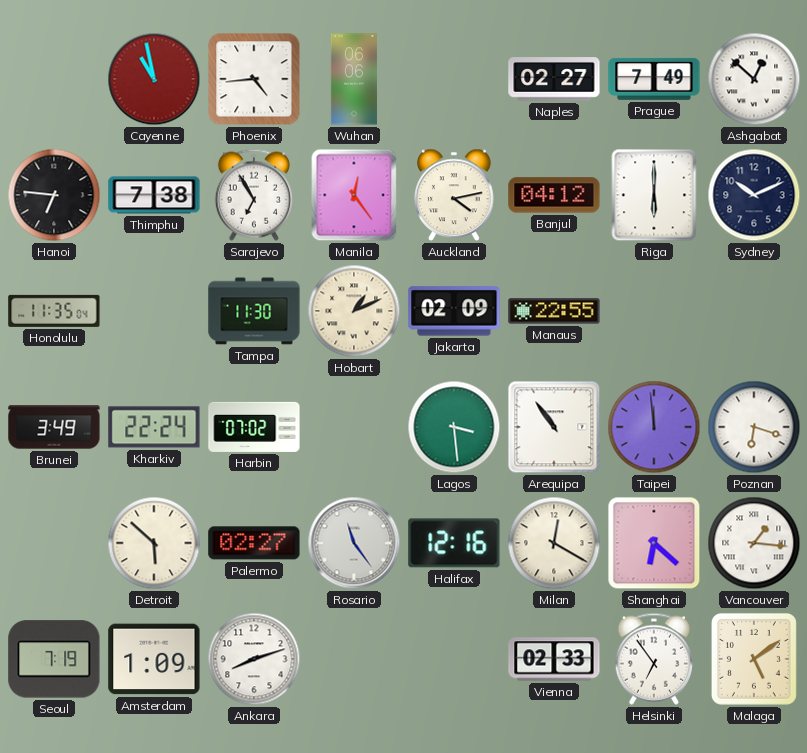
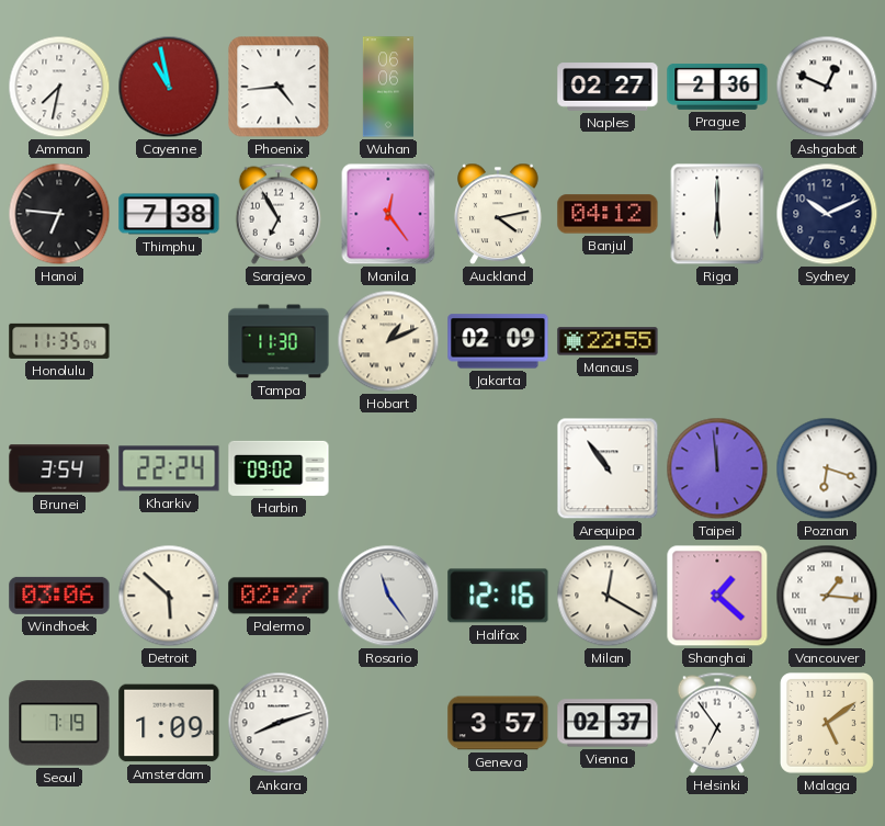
Amman: none -> 7:32 (59, 87)
Prague: 7:49 -> 2:36 (717, 87)
Ashgabat: 12:52 -> 12:49 (827, 87)
Brunei: 3:49 -> 3:54 (59, 468)
Harbin: 07:02 -> 09:02 (279, 468)
Lagos: 3:29 -> none (454, 427)
Windhoek: none -> 03:06 (59, 596)
Shanghai: 6:22 -> 1:22 (717, 596)
Geneva: none -> 3:57 (498, 723)
Vienna: 02:33 -> 02:37 (608, 723)
